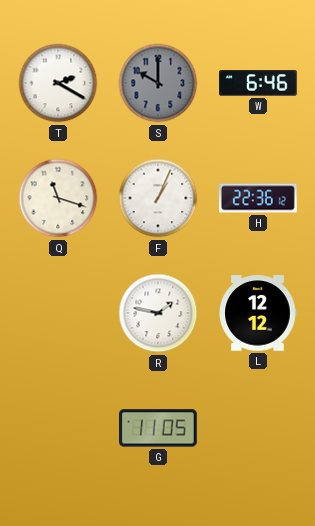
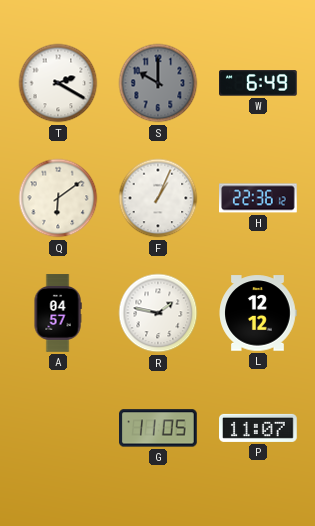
W: 6:46 -> 6:49 (259, 83)
Q: 11:18 -> 6:09 (58, 198)
A: none -> 04:57 (58, 313)
P: none -> 11:07 (258, 428)
